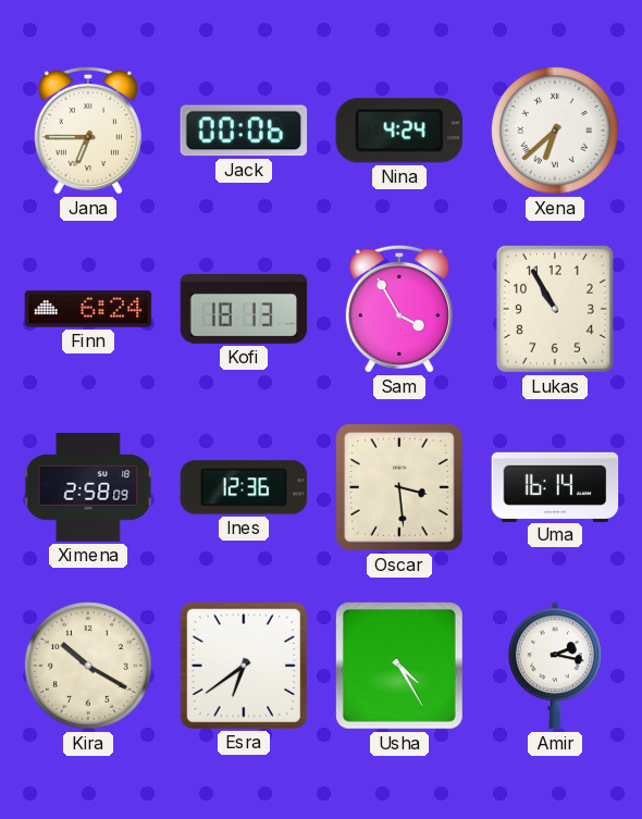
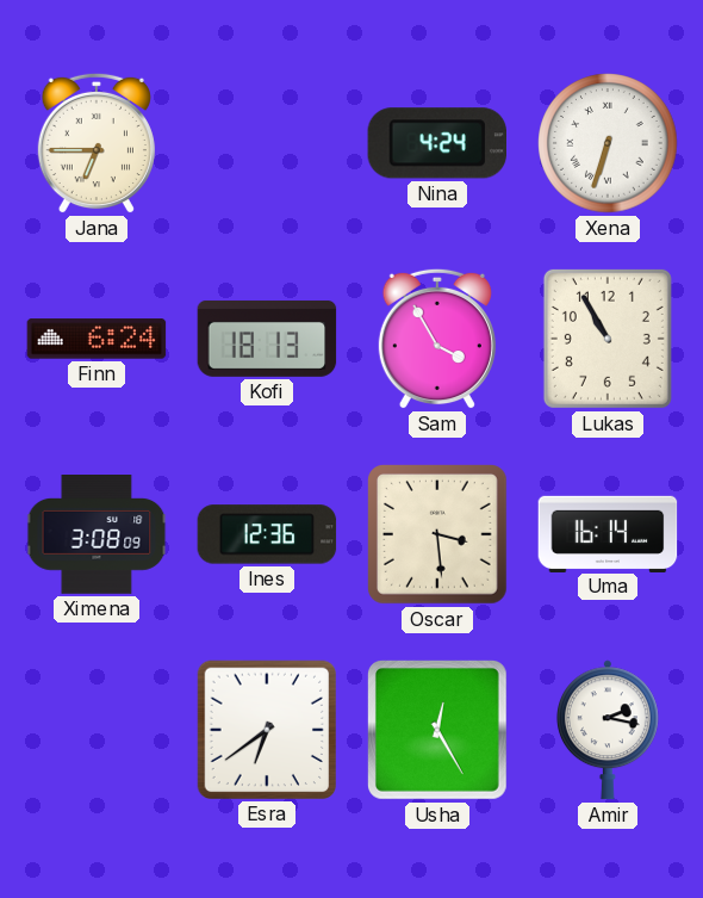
Jack: 00:06 -> none (244, 131)
Xena: 6:38 -> 6:33 (608, 143)
Ximena: 2:58 -> 3:08 (97, 534)
Kira: 10:20 -> none (88, 666)
Usha: 4:25 -> 12:25 (437, 730)
